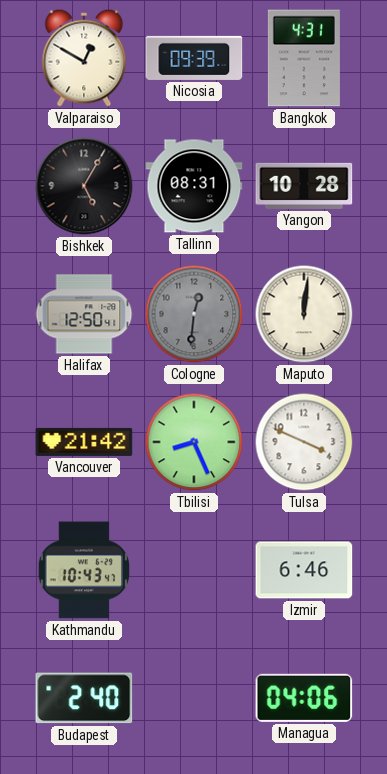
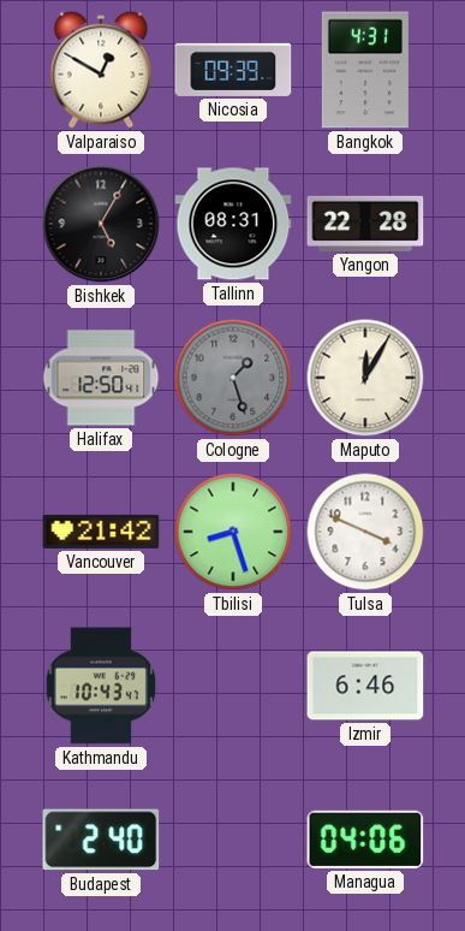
Yangon: 10:28 -> 22:28 (365, 224)
Cologne: 12:31 -> 1:27 (233, 378)
Maputo: 12:01 -> 12:05 (365, 378)
Tbilisi: 8:26 -> 8:27 (233, 532)
